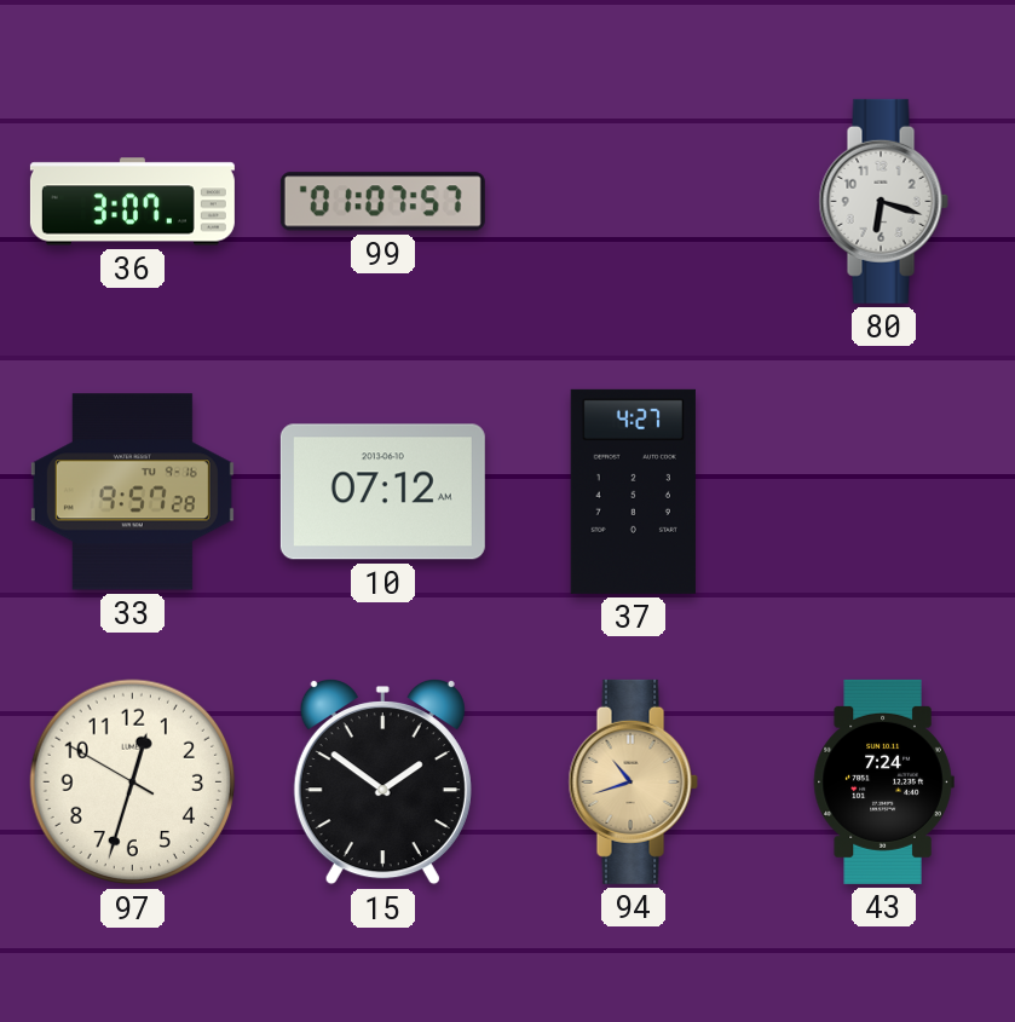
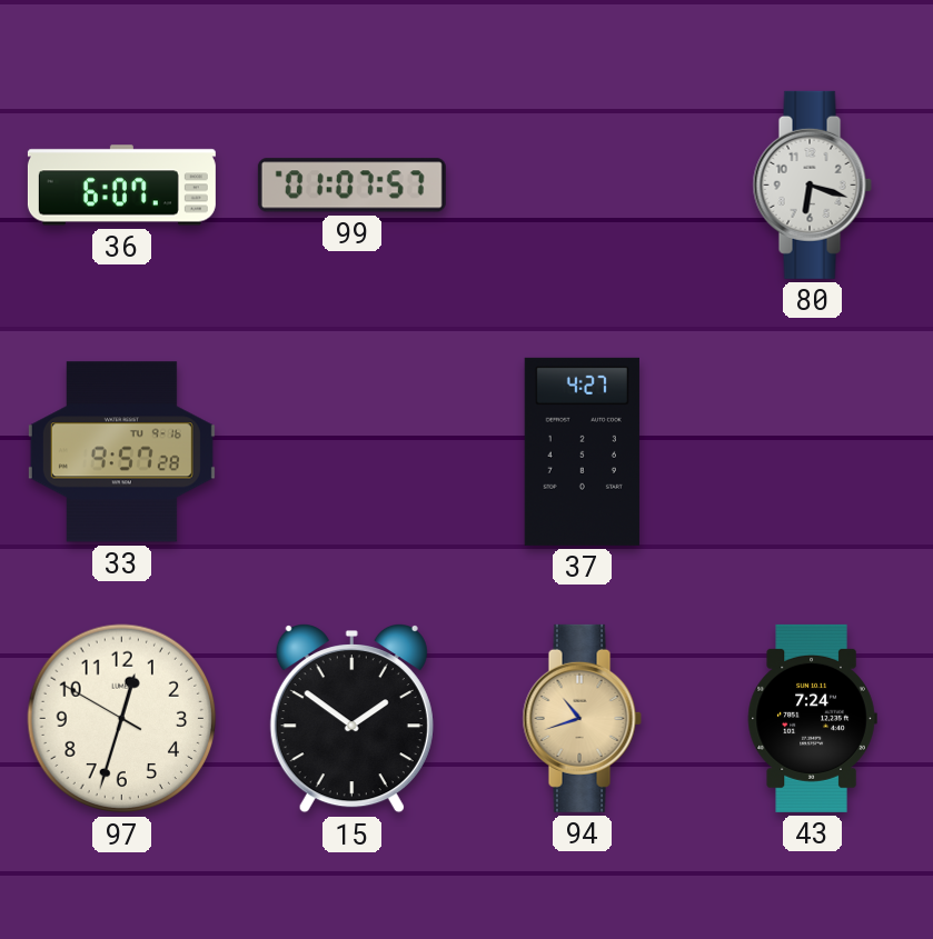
36: 3:07 -> 6:07 (121, 186)
10: 07:12 -> none (382, 492)
